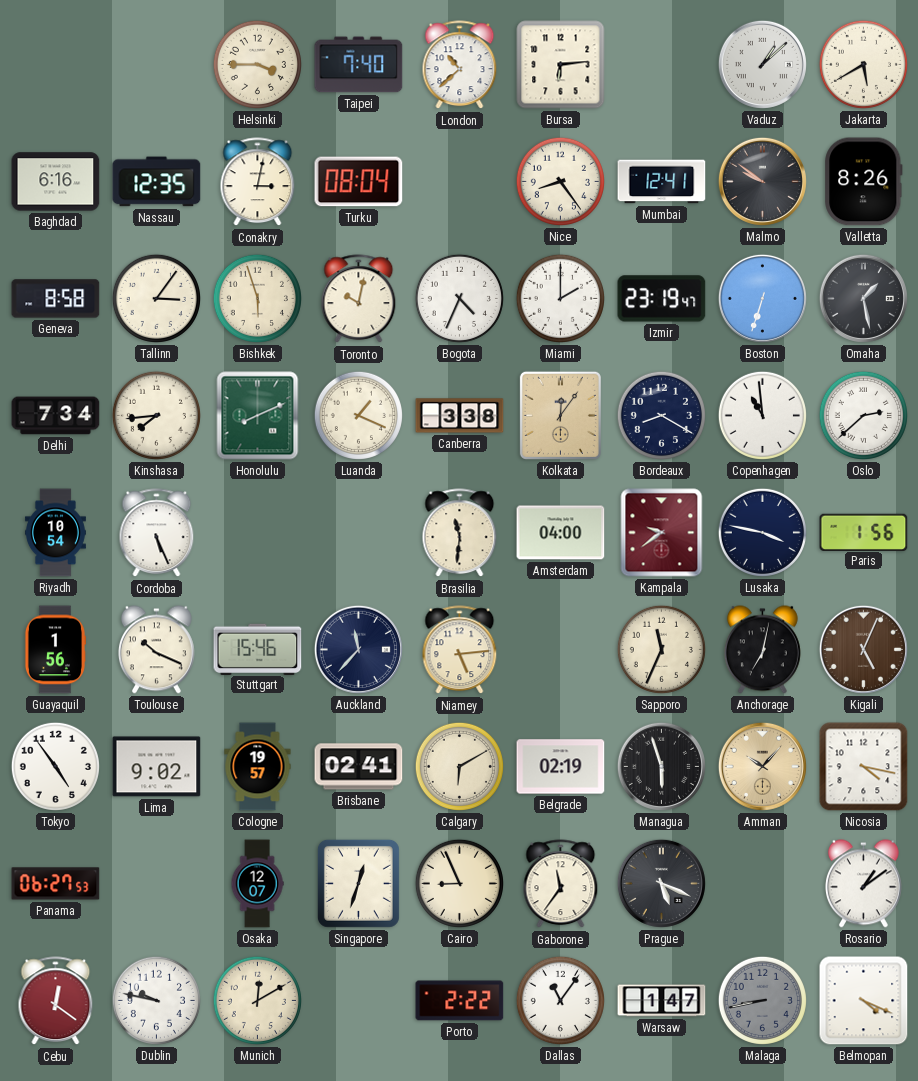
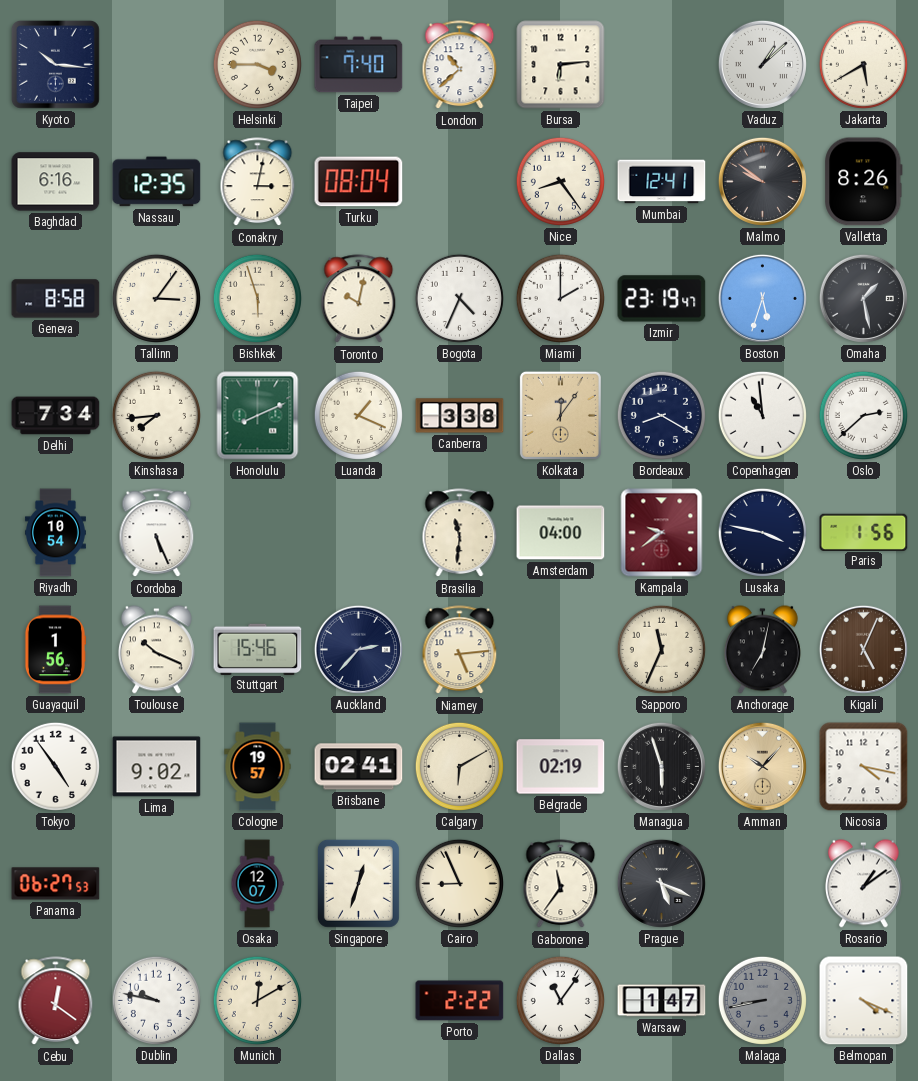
Kyoto: none -> 10:16 (55, 64)
Boston: 6:33 -> 5:33 (762, 298)
Auckland: 11:37 -> 2:37 (358, 649)
